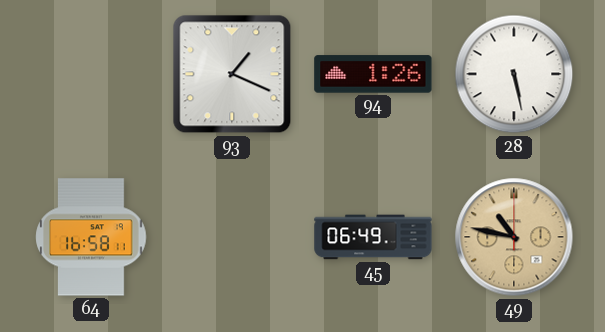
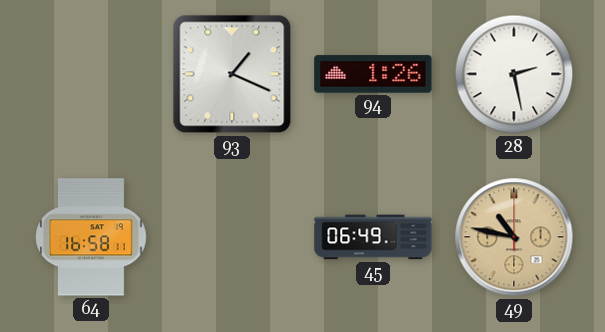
28: 5:28 -> 2:28 (514, 74)
